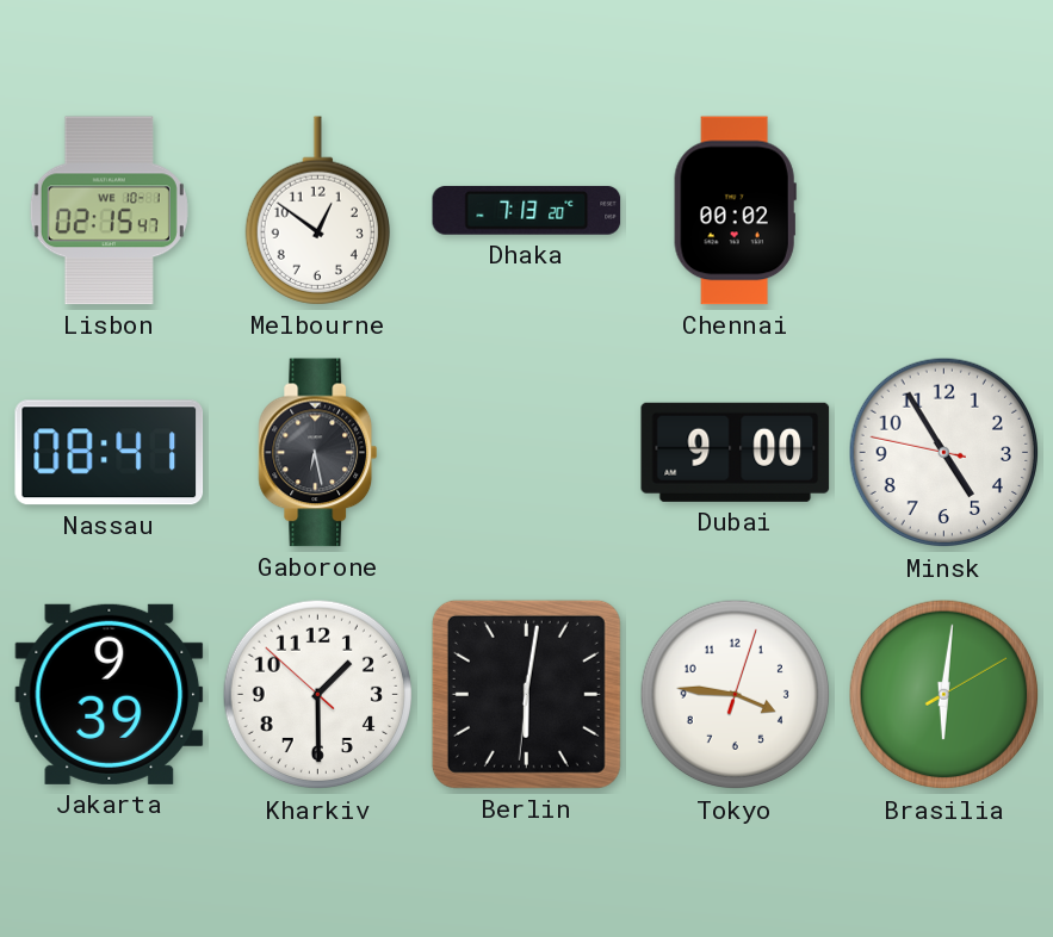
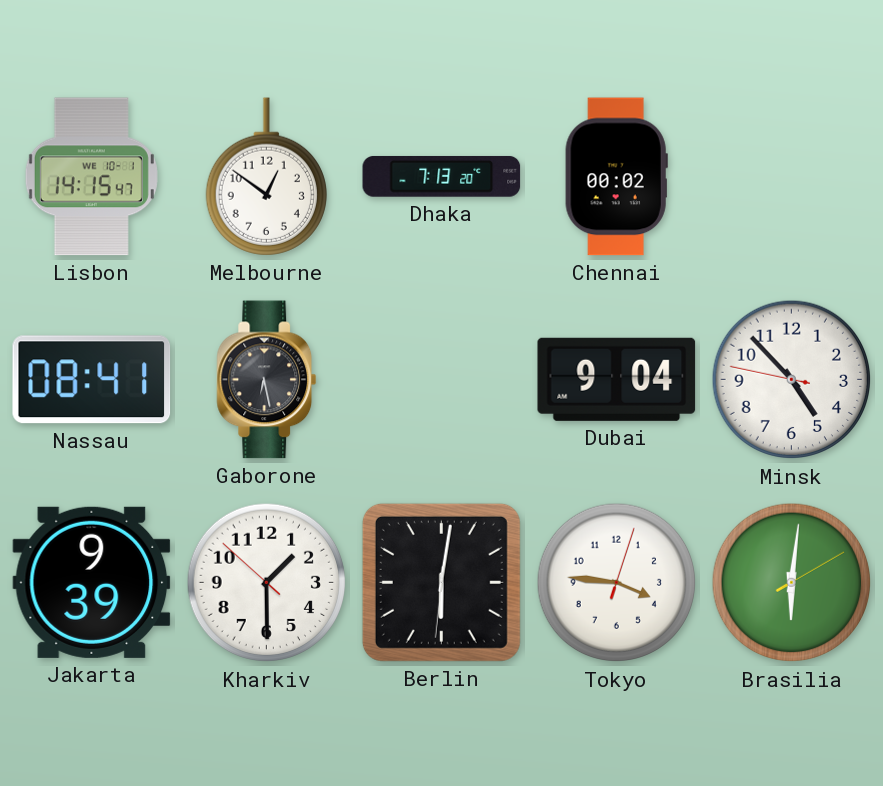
Lisbon: 02:15 -> 14:15 (91, 177)
Dubai: 9:00 -> 9:04 (617, 379)
Minsk: 4:54 -> 4:52 (792, 380)
